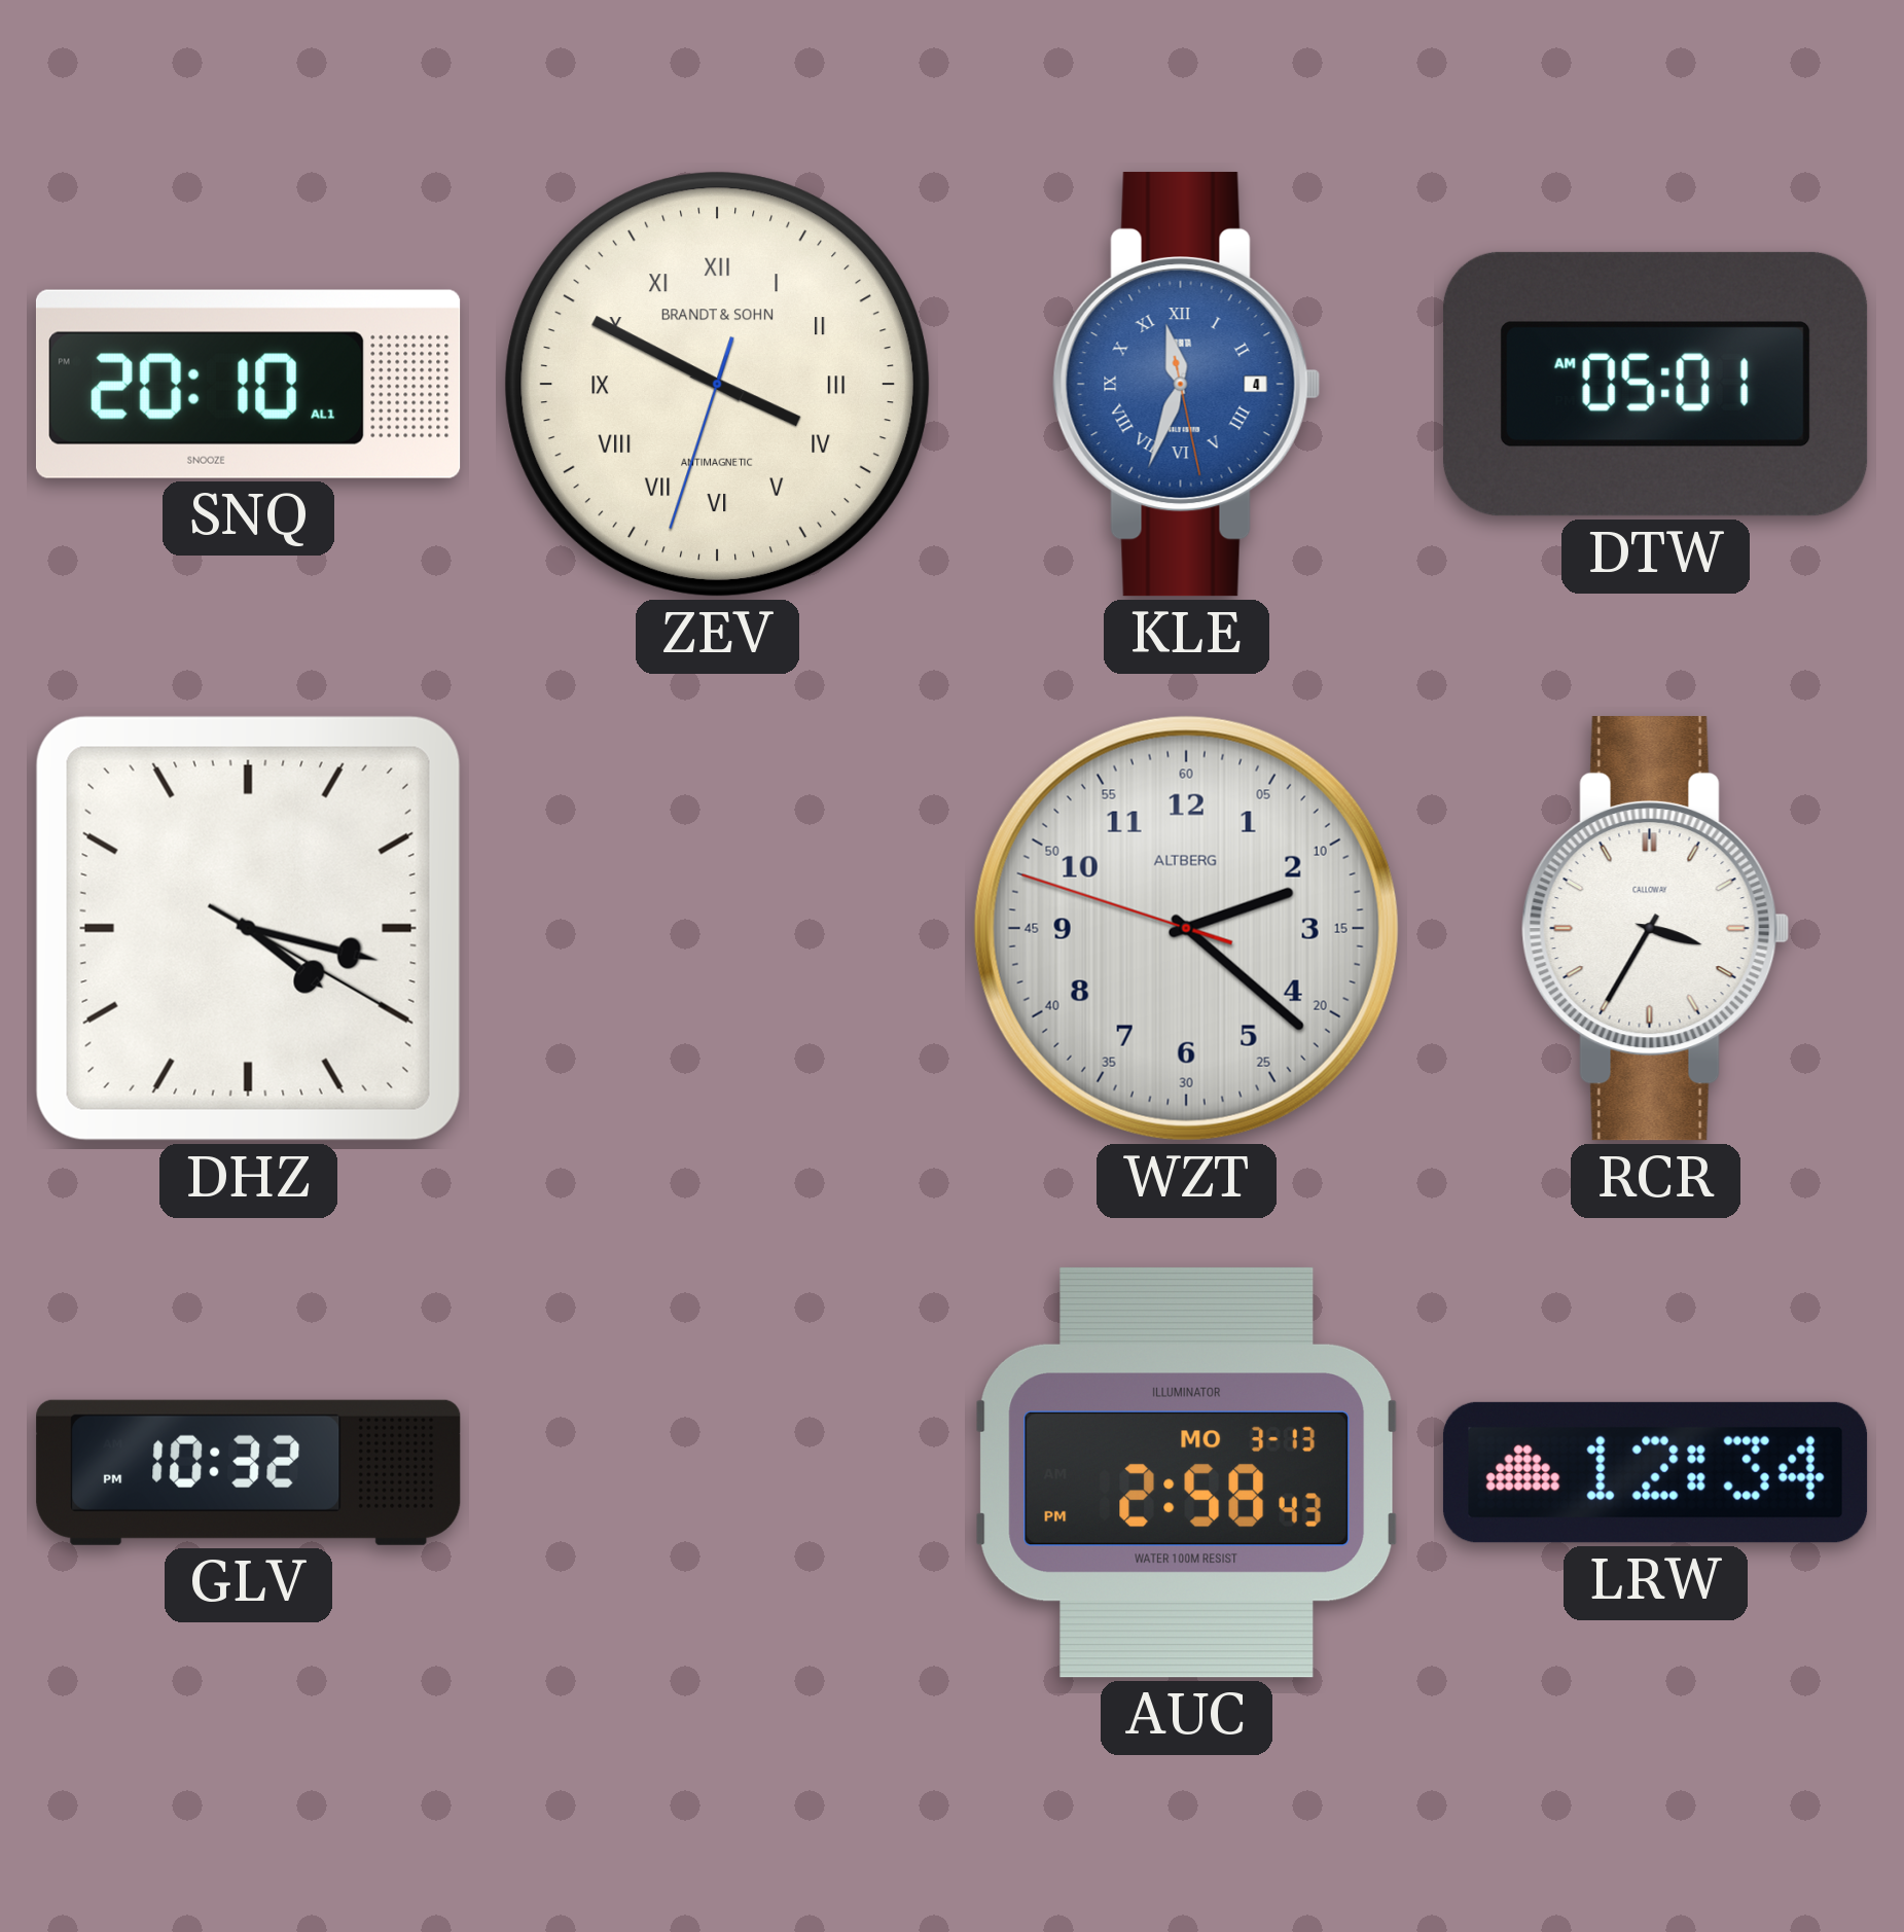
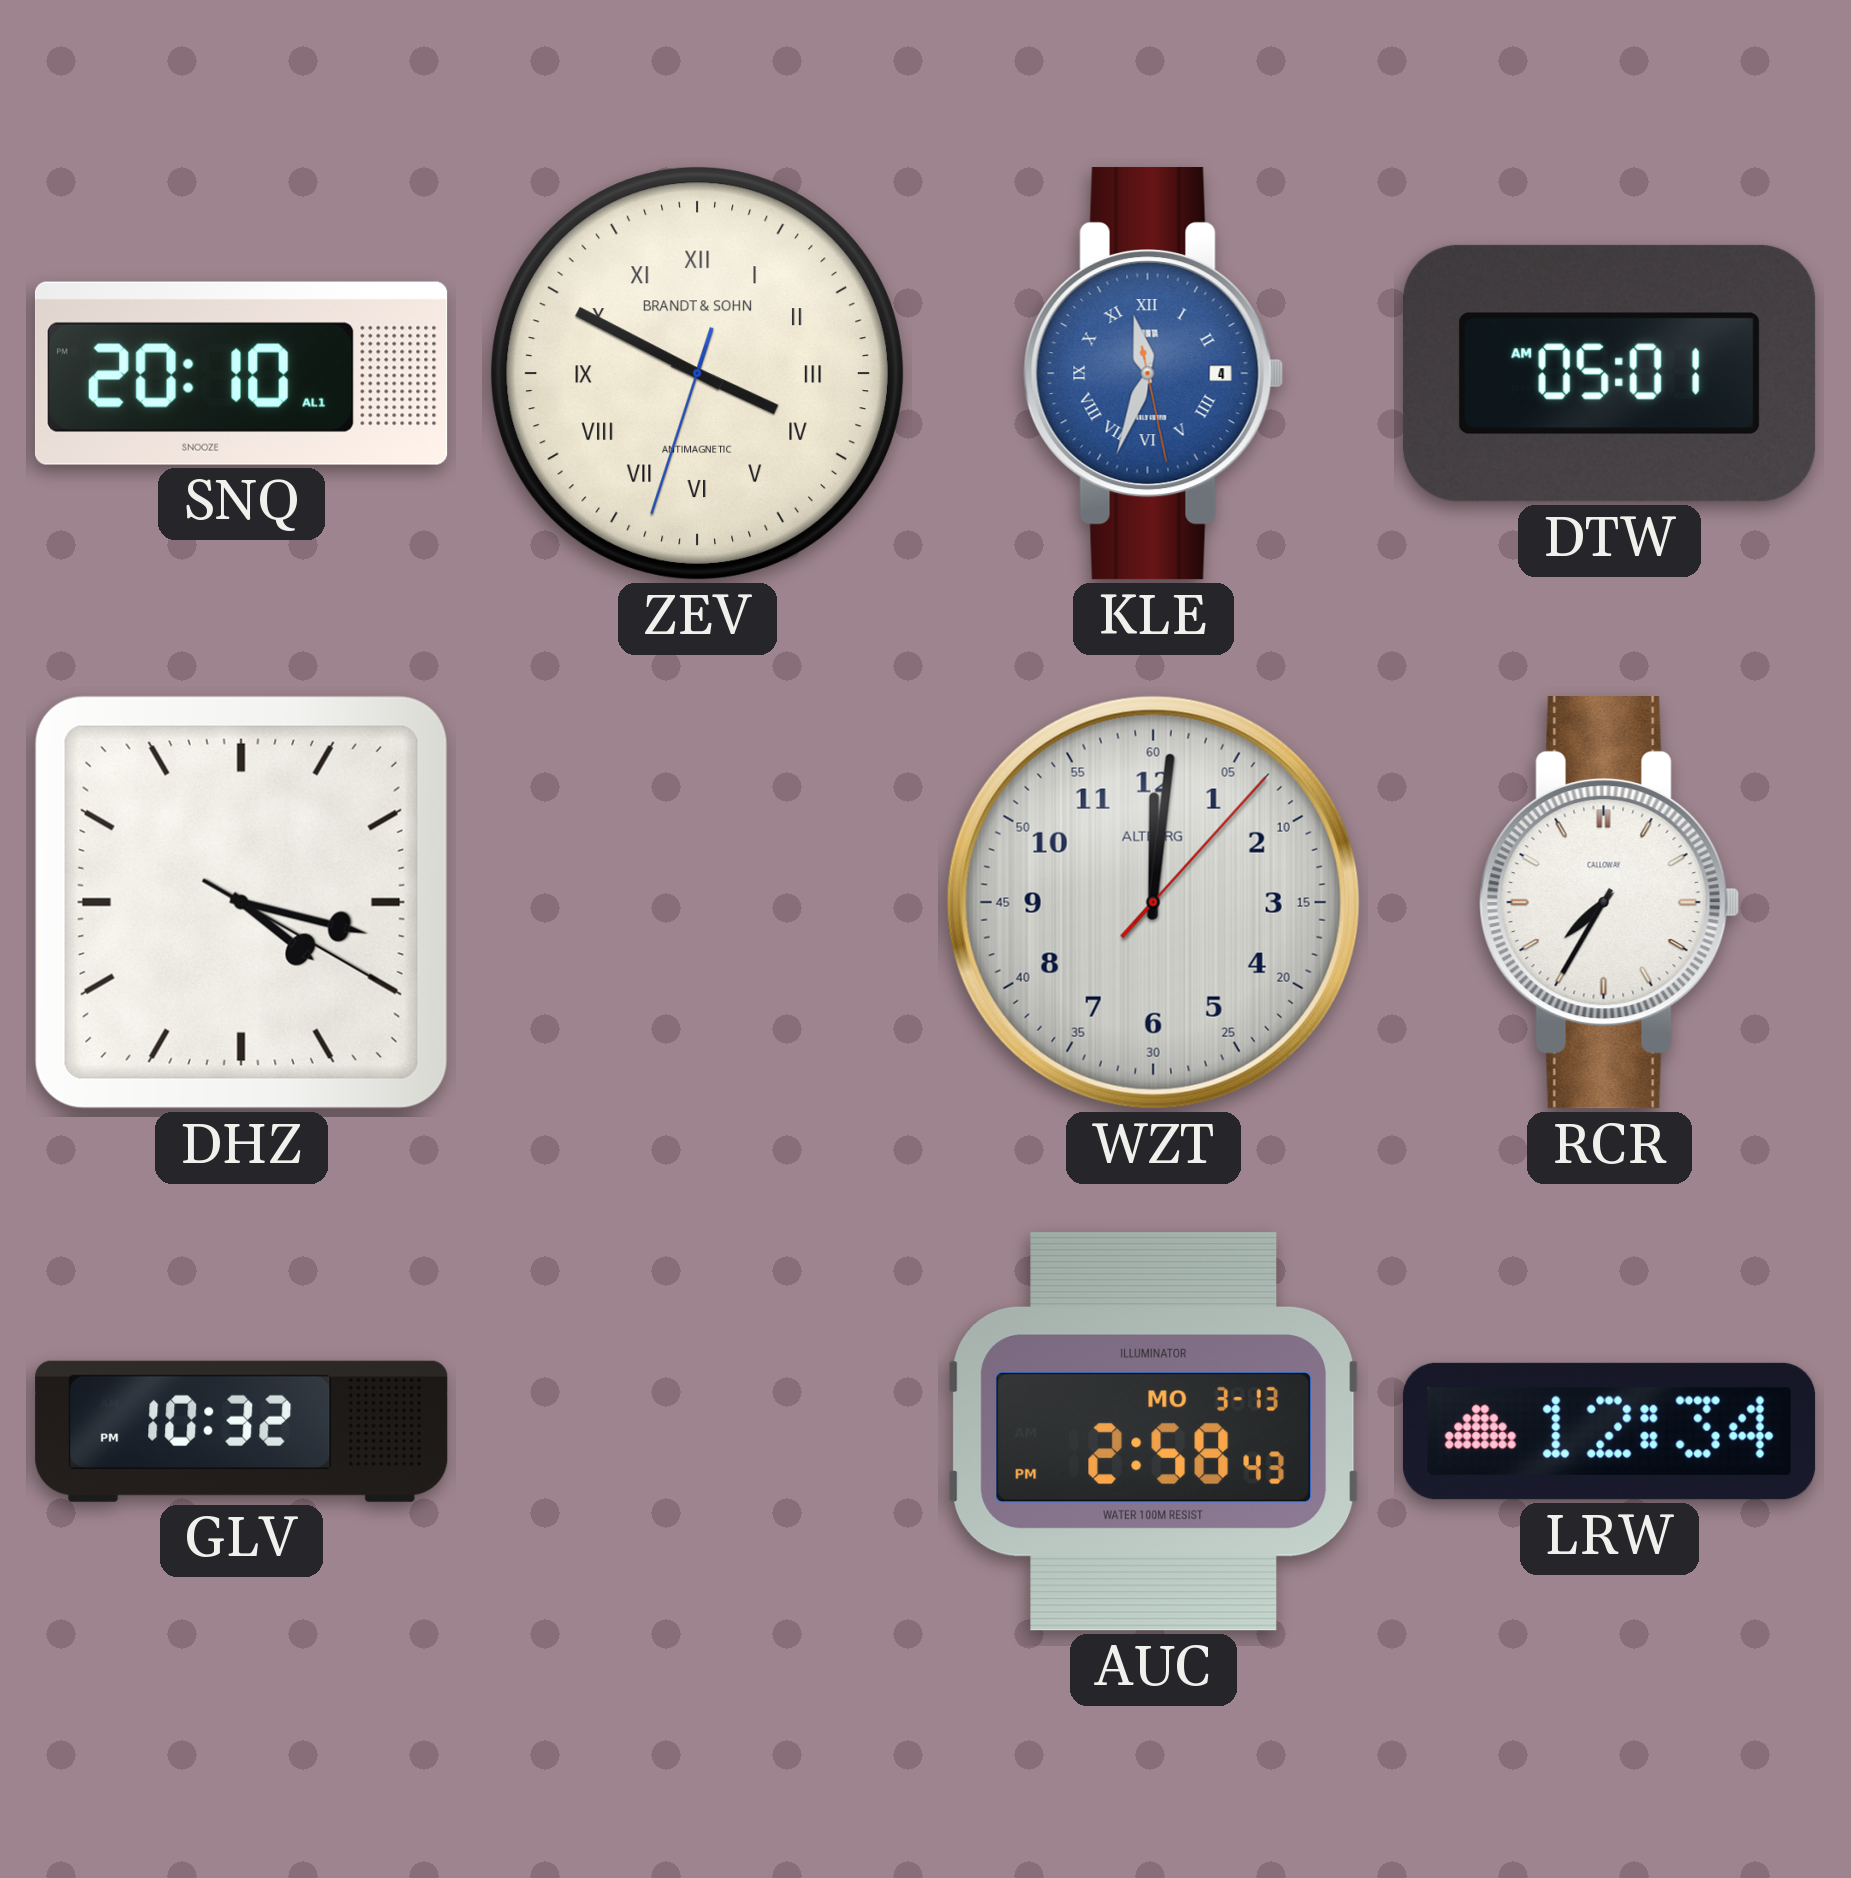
WZT: 2:21 -> 12:01 (1153, 902)
RCR: 3:35 -> 7:35 (1610, 903)
